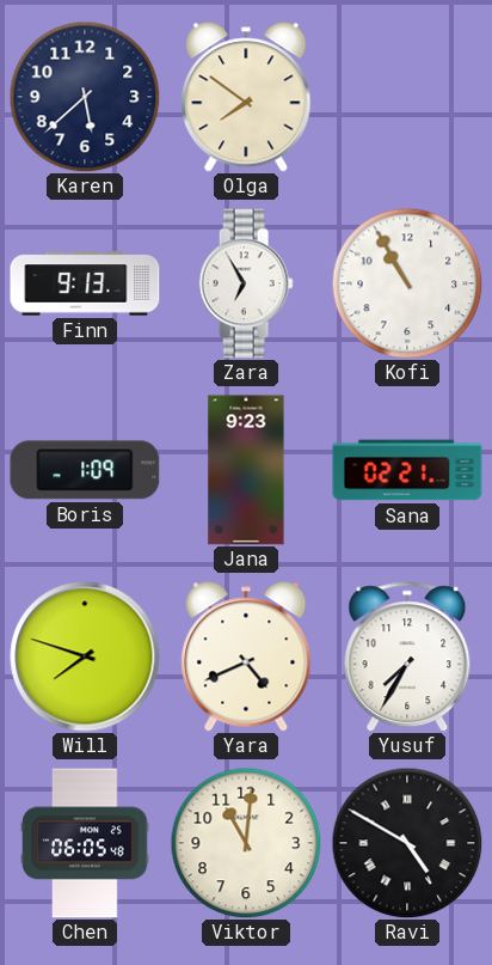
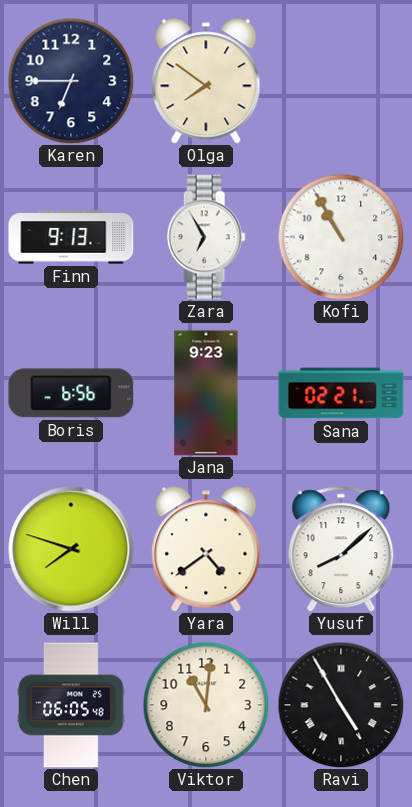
Karen: 5:38 -> 6:45 (71, 81)
Boris: 1:09 -> 6:56 (71, 393)
Yara: 4:41 -> 4:39 (206, 549)
Yusuf: 7:35 -> 8:08 (341, 549)
Ravi: 4:50 -> 4:55 (341, 705)
